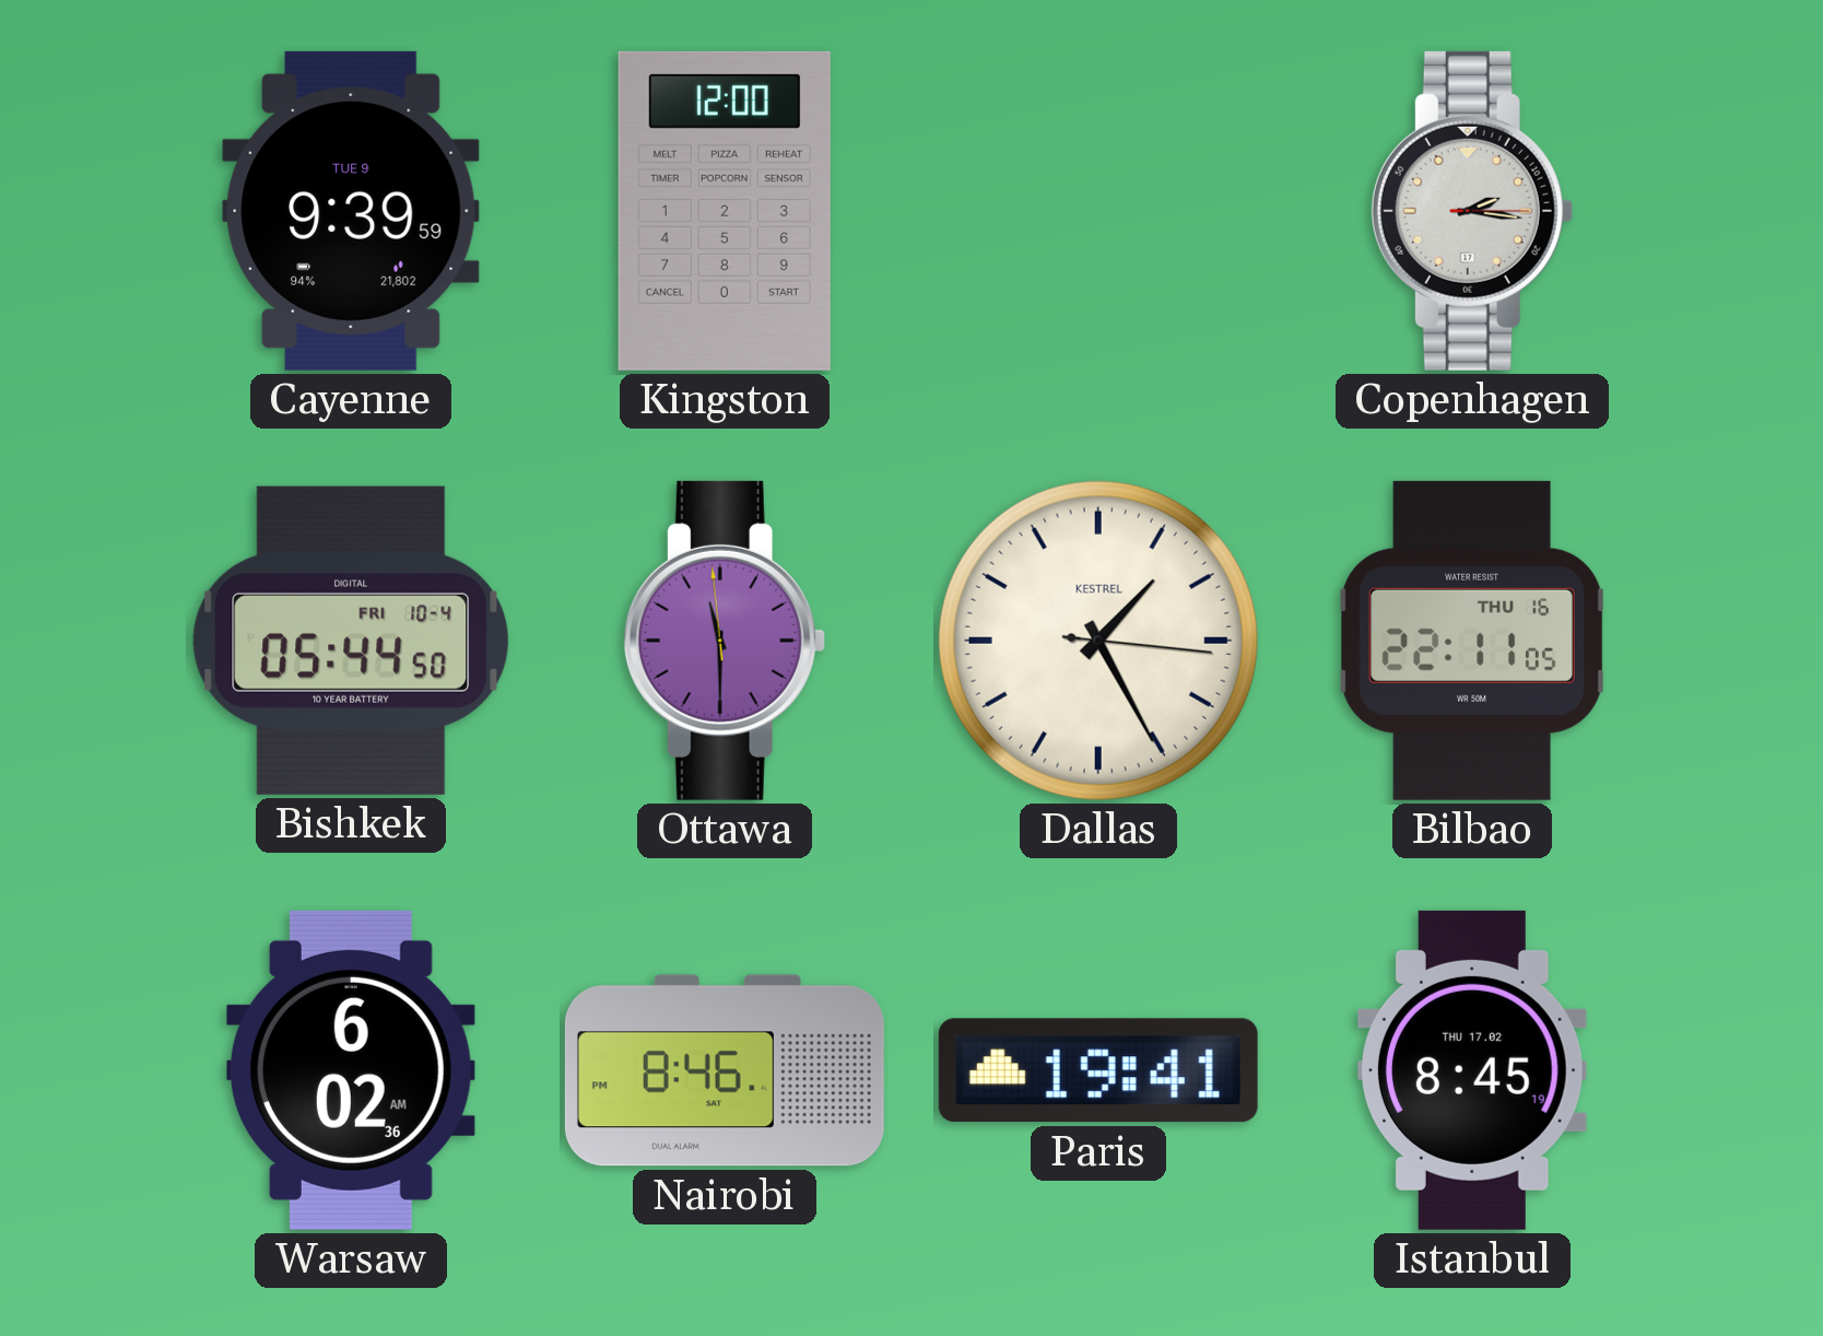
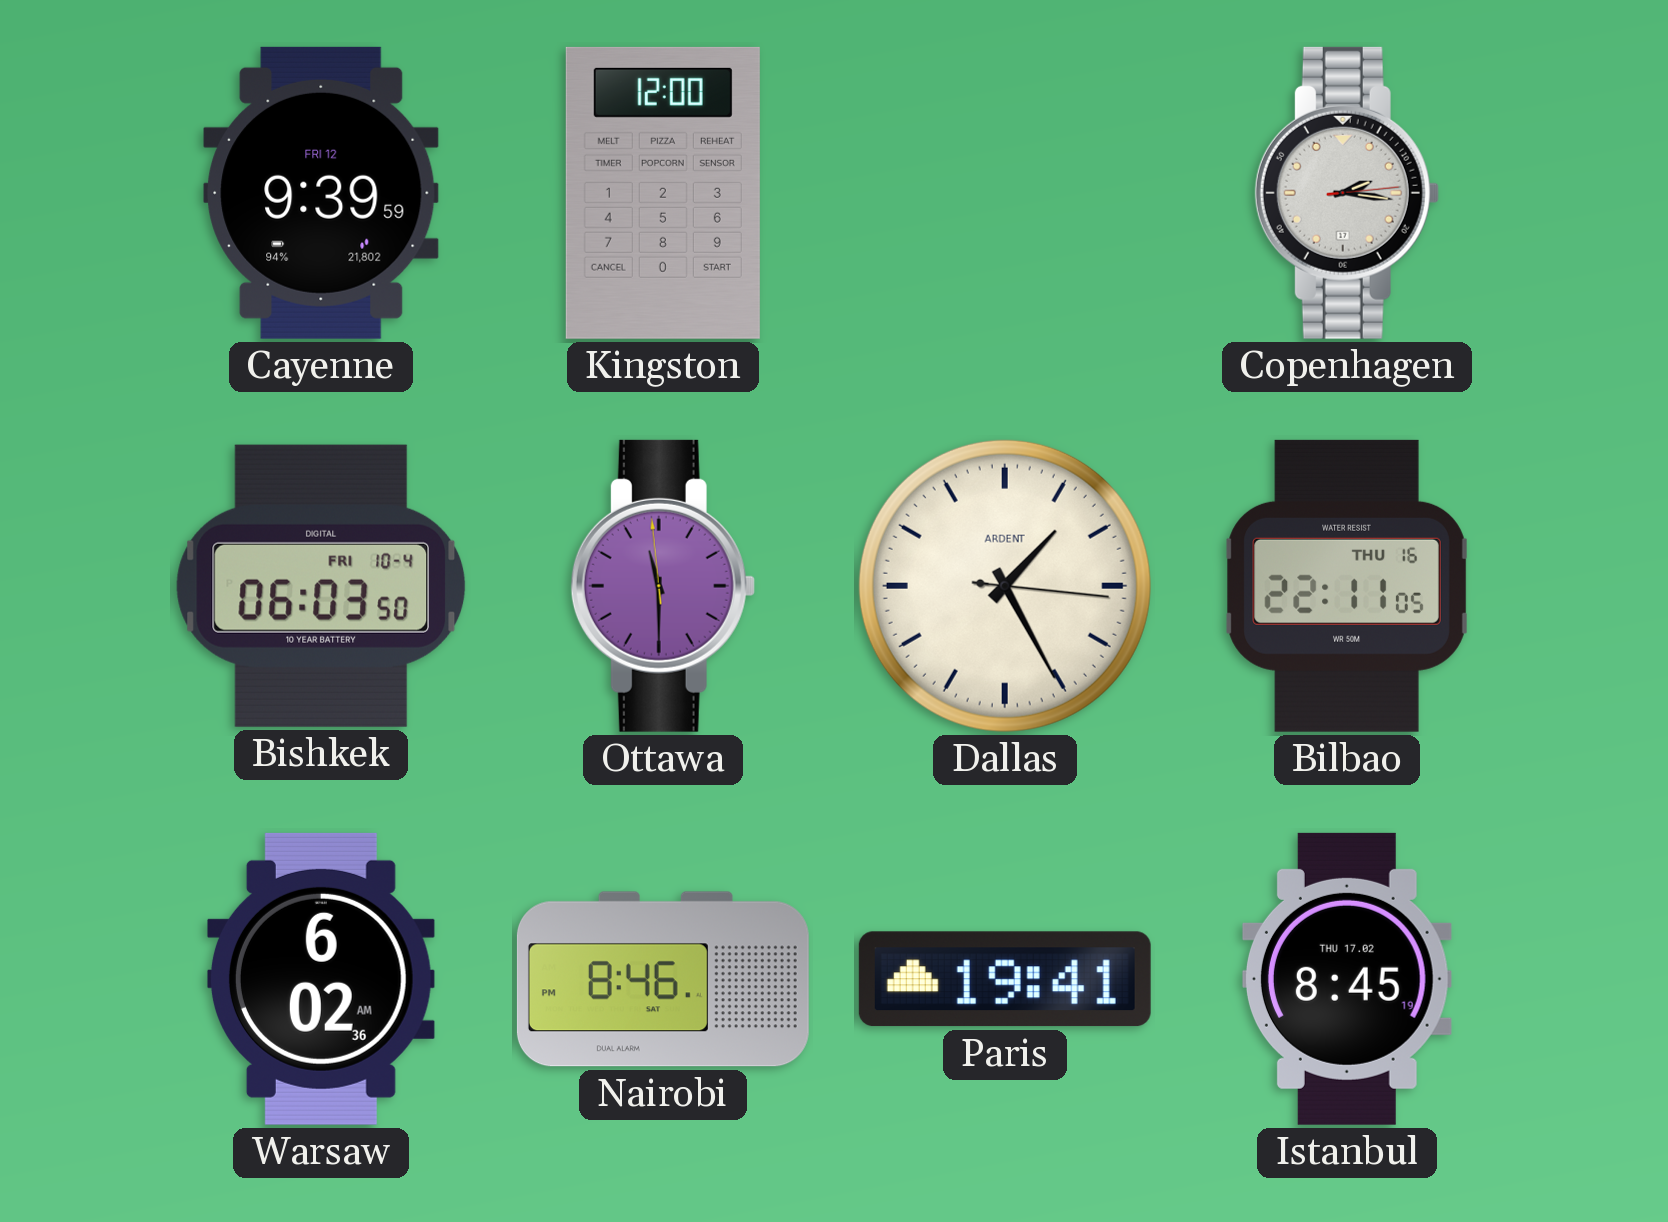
Cayenne date: TUE 9 -> FRI 12 (321, 193)
Copenhagen: 2:16:15 -> 2:16:14 (1347, 193)
Bishkek: 05:44 -> 06:03 (321, 586)
Dallas brand: KESTREL -> ARDENT (1005, 586)
